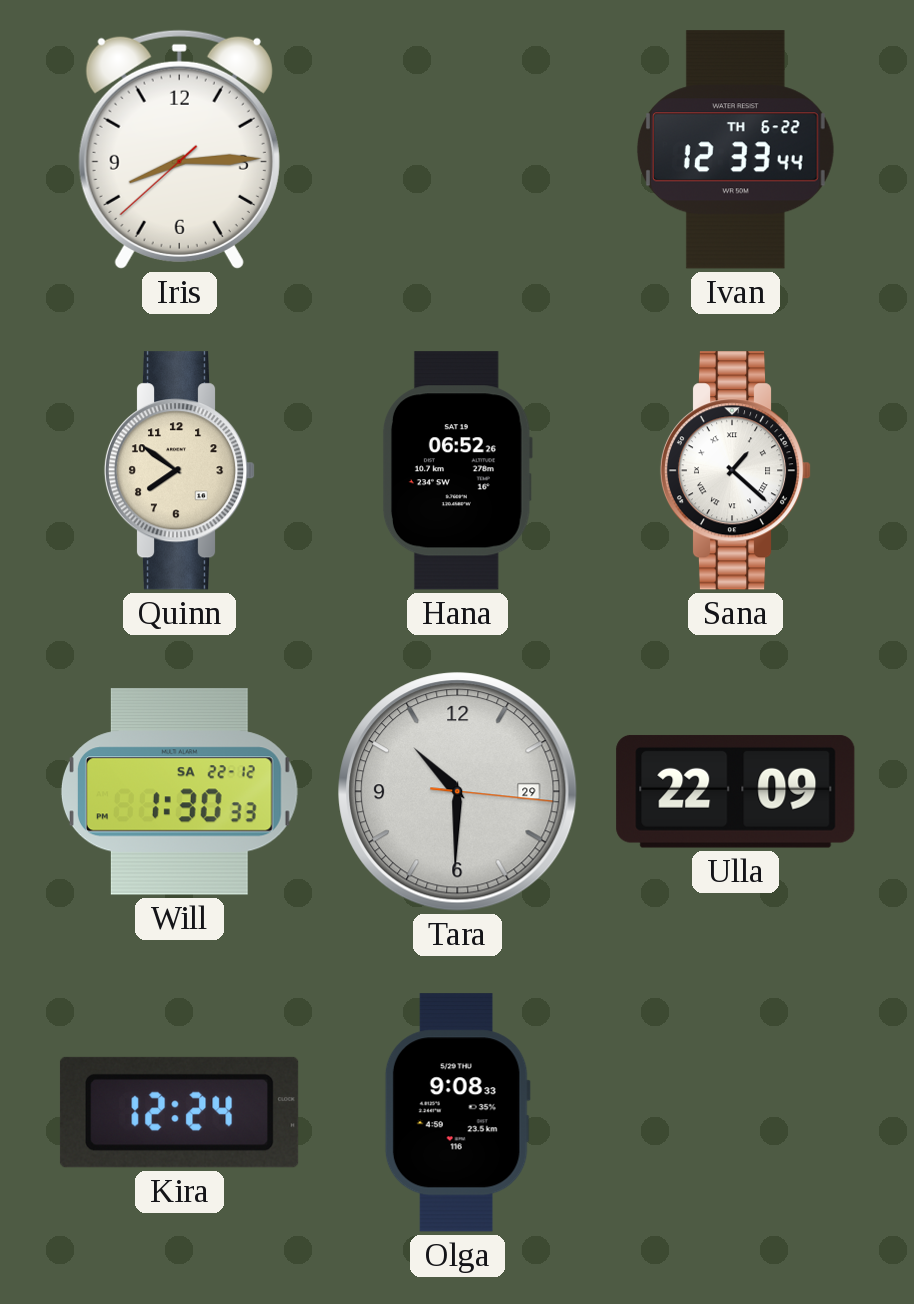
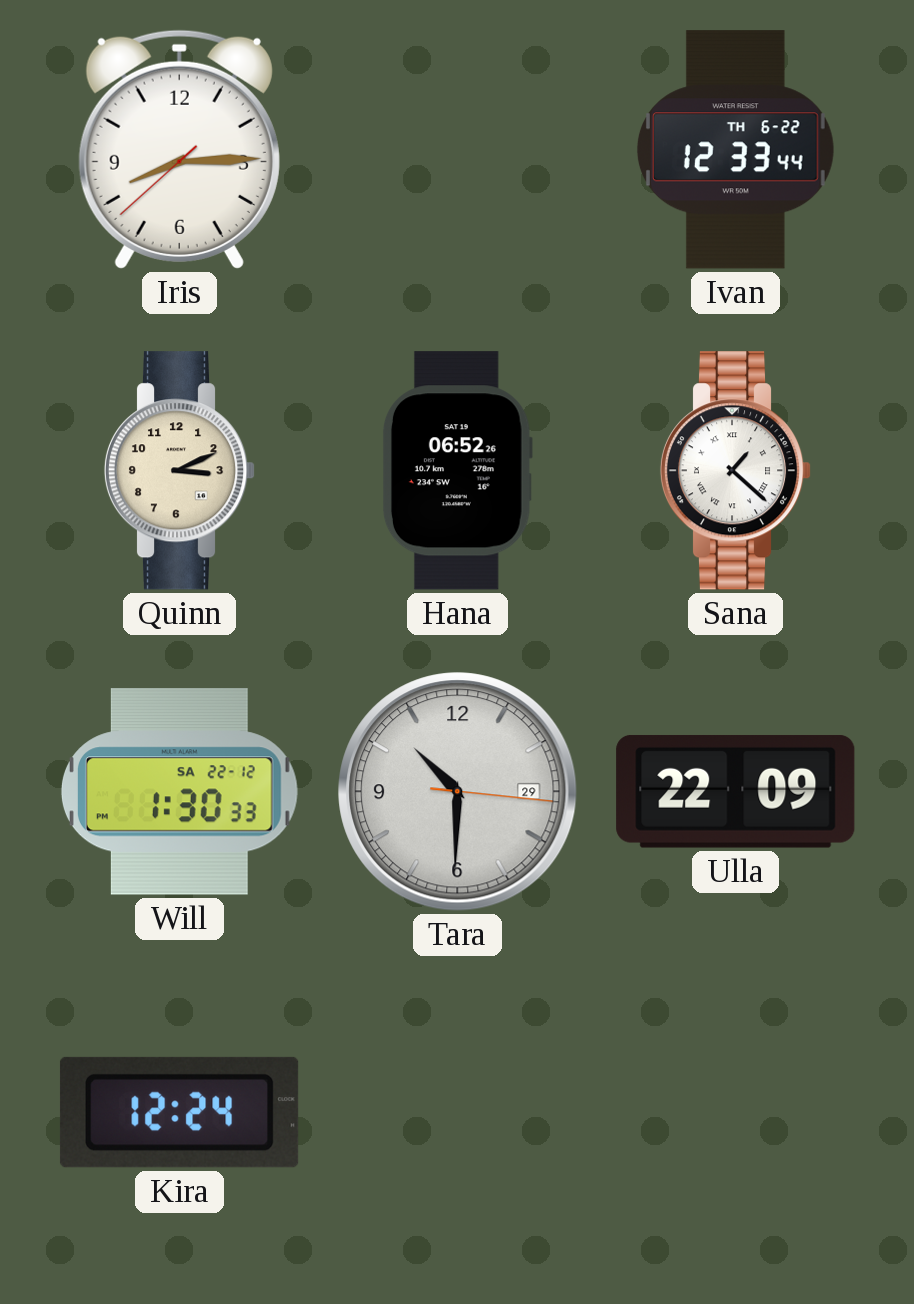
Quinn: 7:51 -> 3:11 (180, 471)
Olga: 9:08 -> none (457, 1113)
